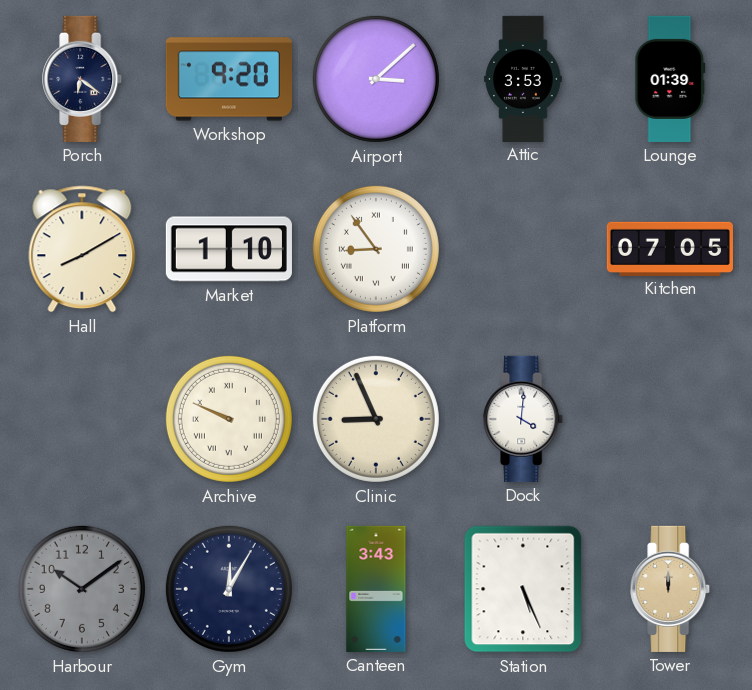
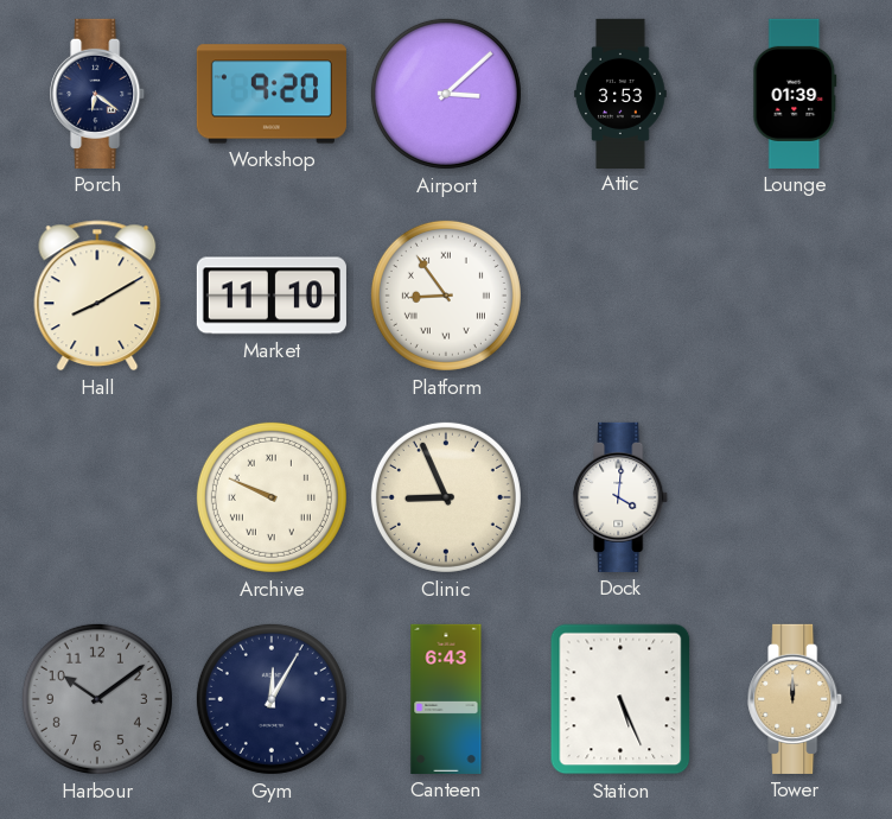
Market: 1:10 -> 11:10 (272, 296)
Kitchen: 07:05 -> none (670, 248)
Canteen: 3:43 -> 6:43 (446, 699)
